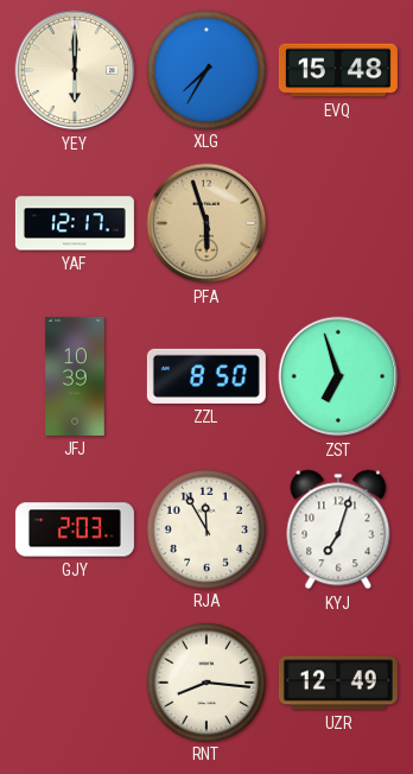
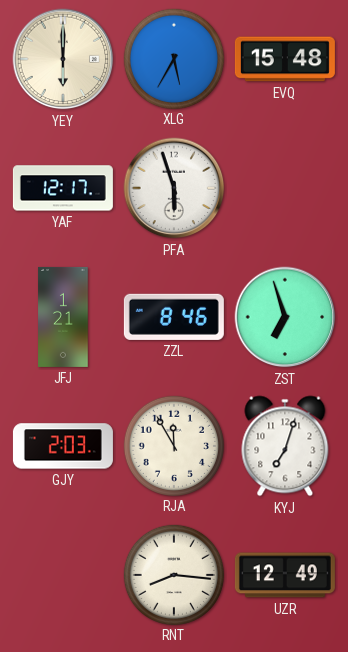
XLG: 7:35 -> 5:35 (173, 58)
PFA dial: champagne -> white (174, 188)
JFJ: 10:39 -> 1:21 (63, 317)
ZZL: 8:50 -> 8:46 (174, 317)
